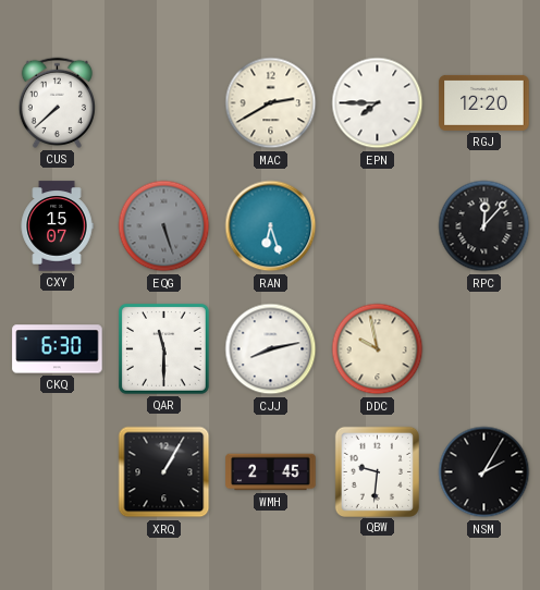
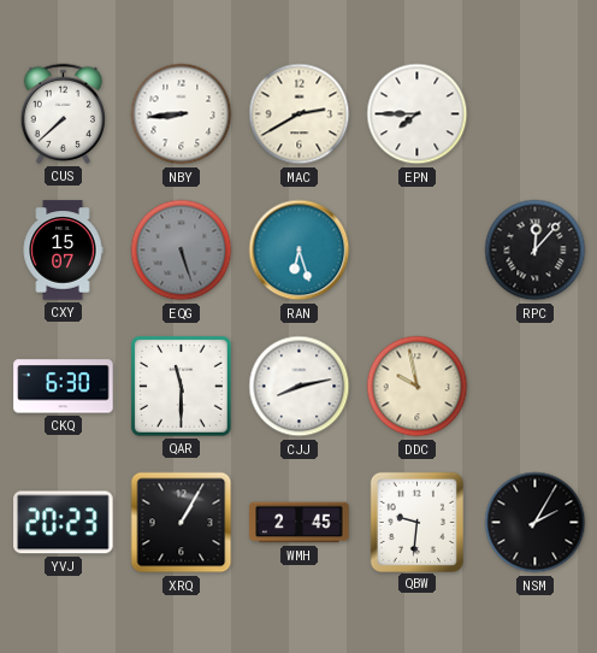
NBY: none -> 8:44 (182, 114)
RGJ: 12:20 -> none (484, 102)
YVJ: none -> 20:23 (64, 523)
